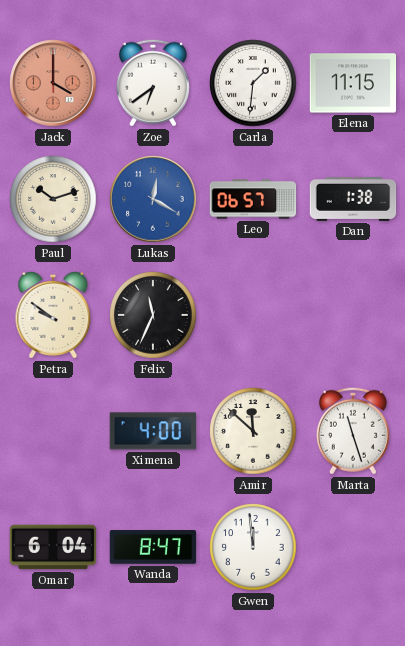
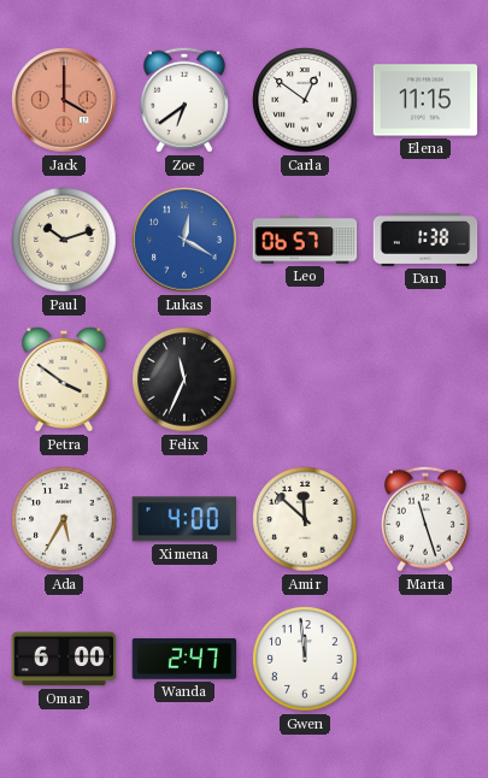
Carla: 1:31 -> 12:51 (305, 100)
Petra: 9:51 -> 3:51 (64, 379)
Ada: none -> 5:35 (64, 519)
Omar: 6:04 -> 6:00 (64, 659)
Wanda: 8:47 -> 2:47 (184, 659)
